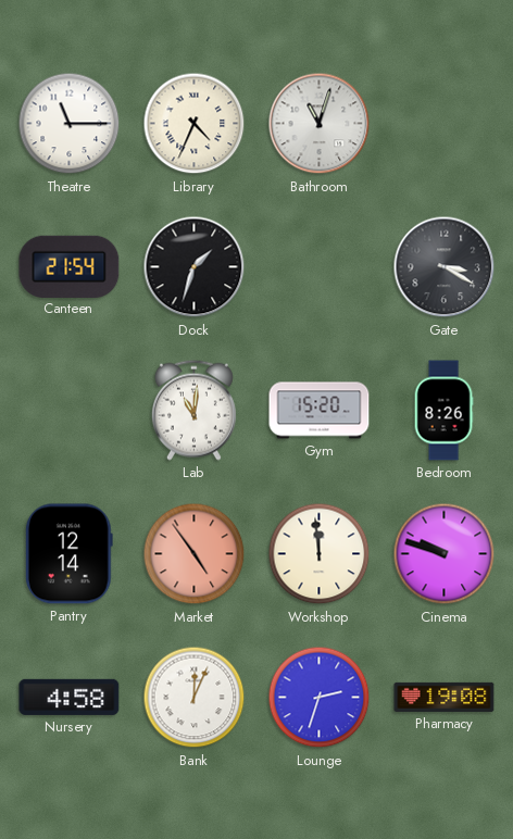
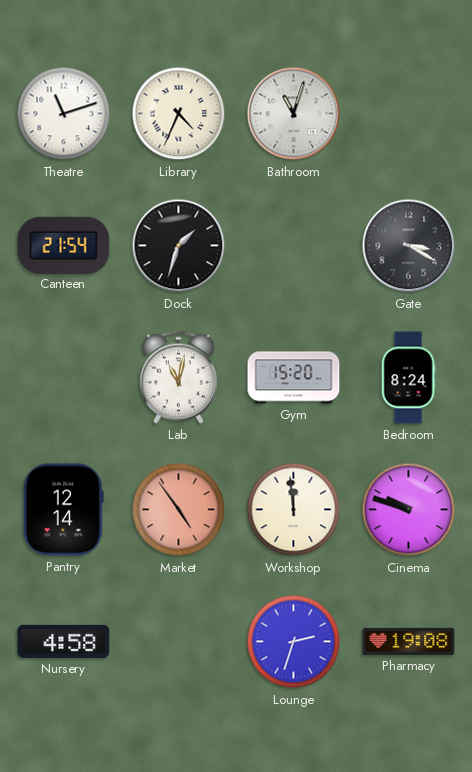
Theatre: 11:15 -> 11:12 (64, 114)
Lab: 11:01 -> 11:02 (178, 377)
Bedroom: 8:26 -> 8:24 (408, 378)
Bank: 12:04 -> none (195, 698)
